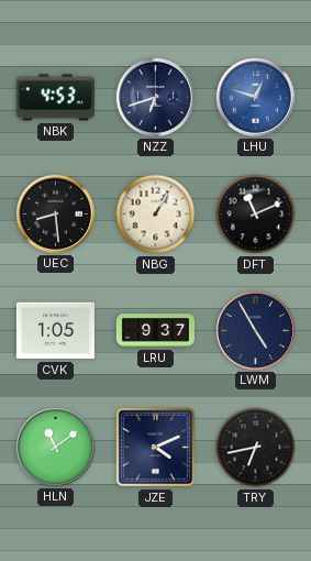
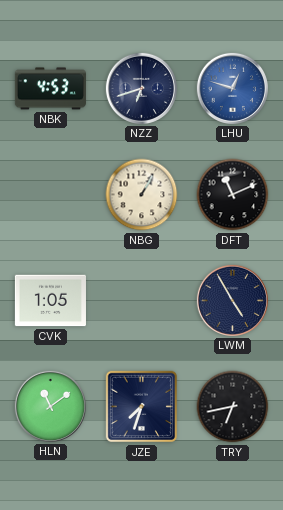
UEC: 8:29 -> none (55, 213)
LRU: 9:37 -> none (155, 331)
JZE: 4:11 -> 7:33 (142, 407)
